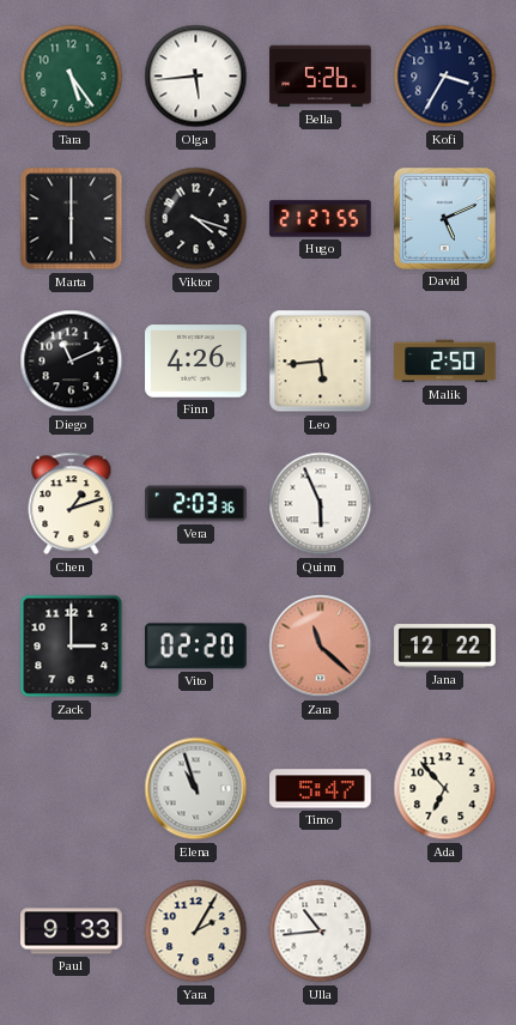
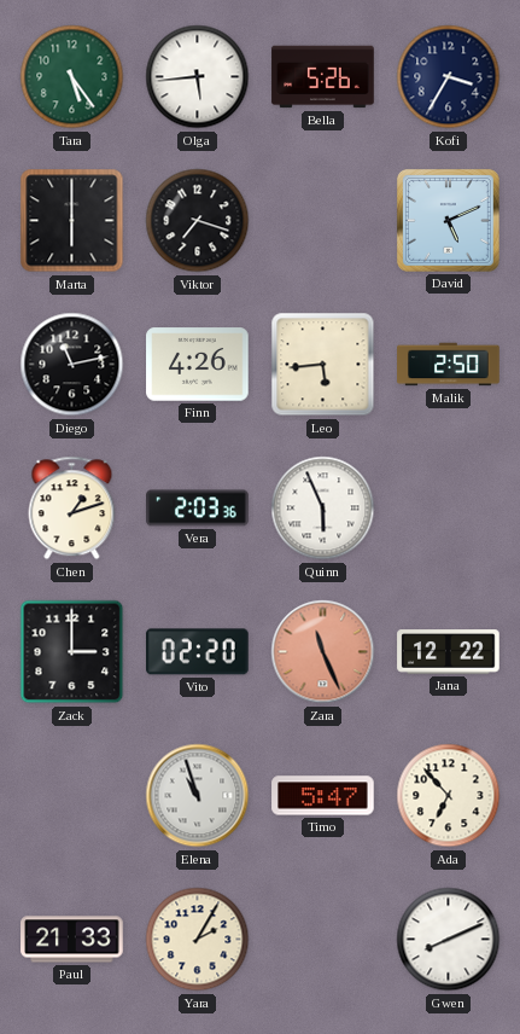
Viktor: 4:18 -> 7:18 (198, 221)
Hugo: 21:27 -> none (321, 219)
Diego: 11:11 -> 11:13 (72, 365)
Zara: 11:22 -> 11:26 (323, 652)
Paul: 9:33 -> 21:33 (72, 940)
Ulla: 10:44 -> none (321, 932)
Gwen: none -> 8:11 (449, 940)
